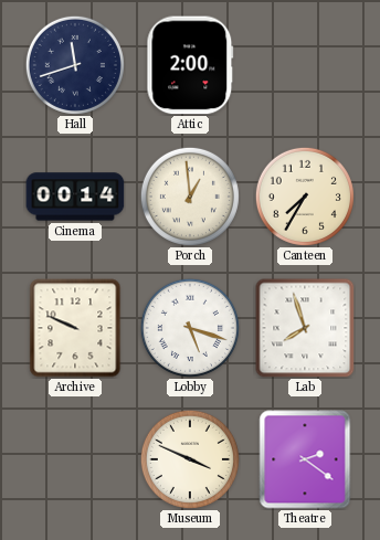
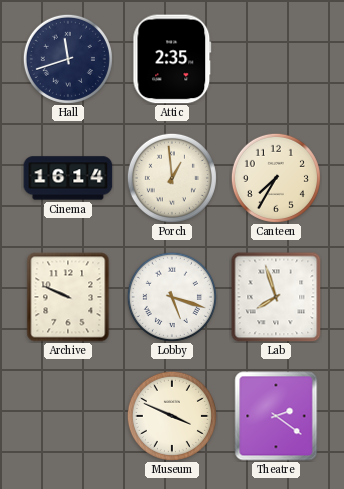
Attic: 2:00 -> 2:35 (172, 59)
Cinema: 00:14 -> 16:14 (68, 178)
